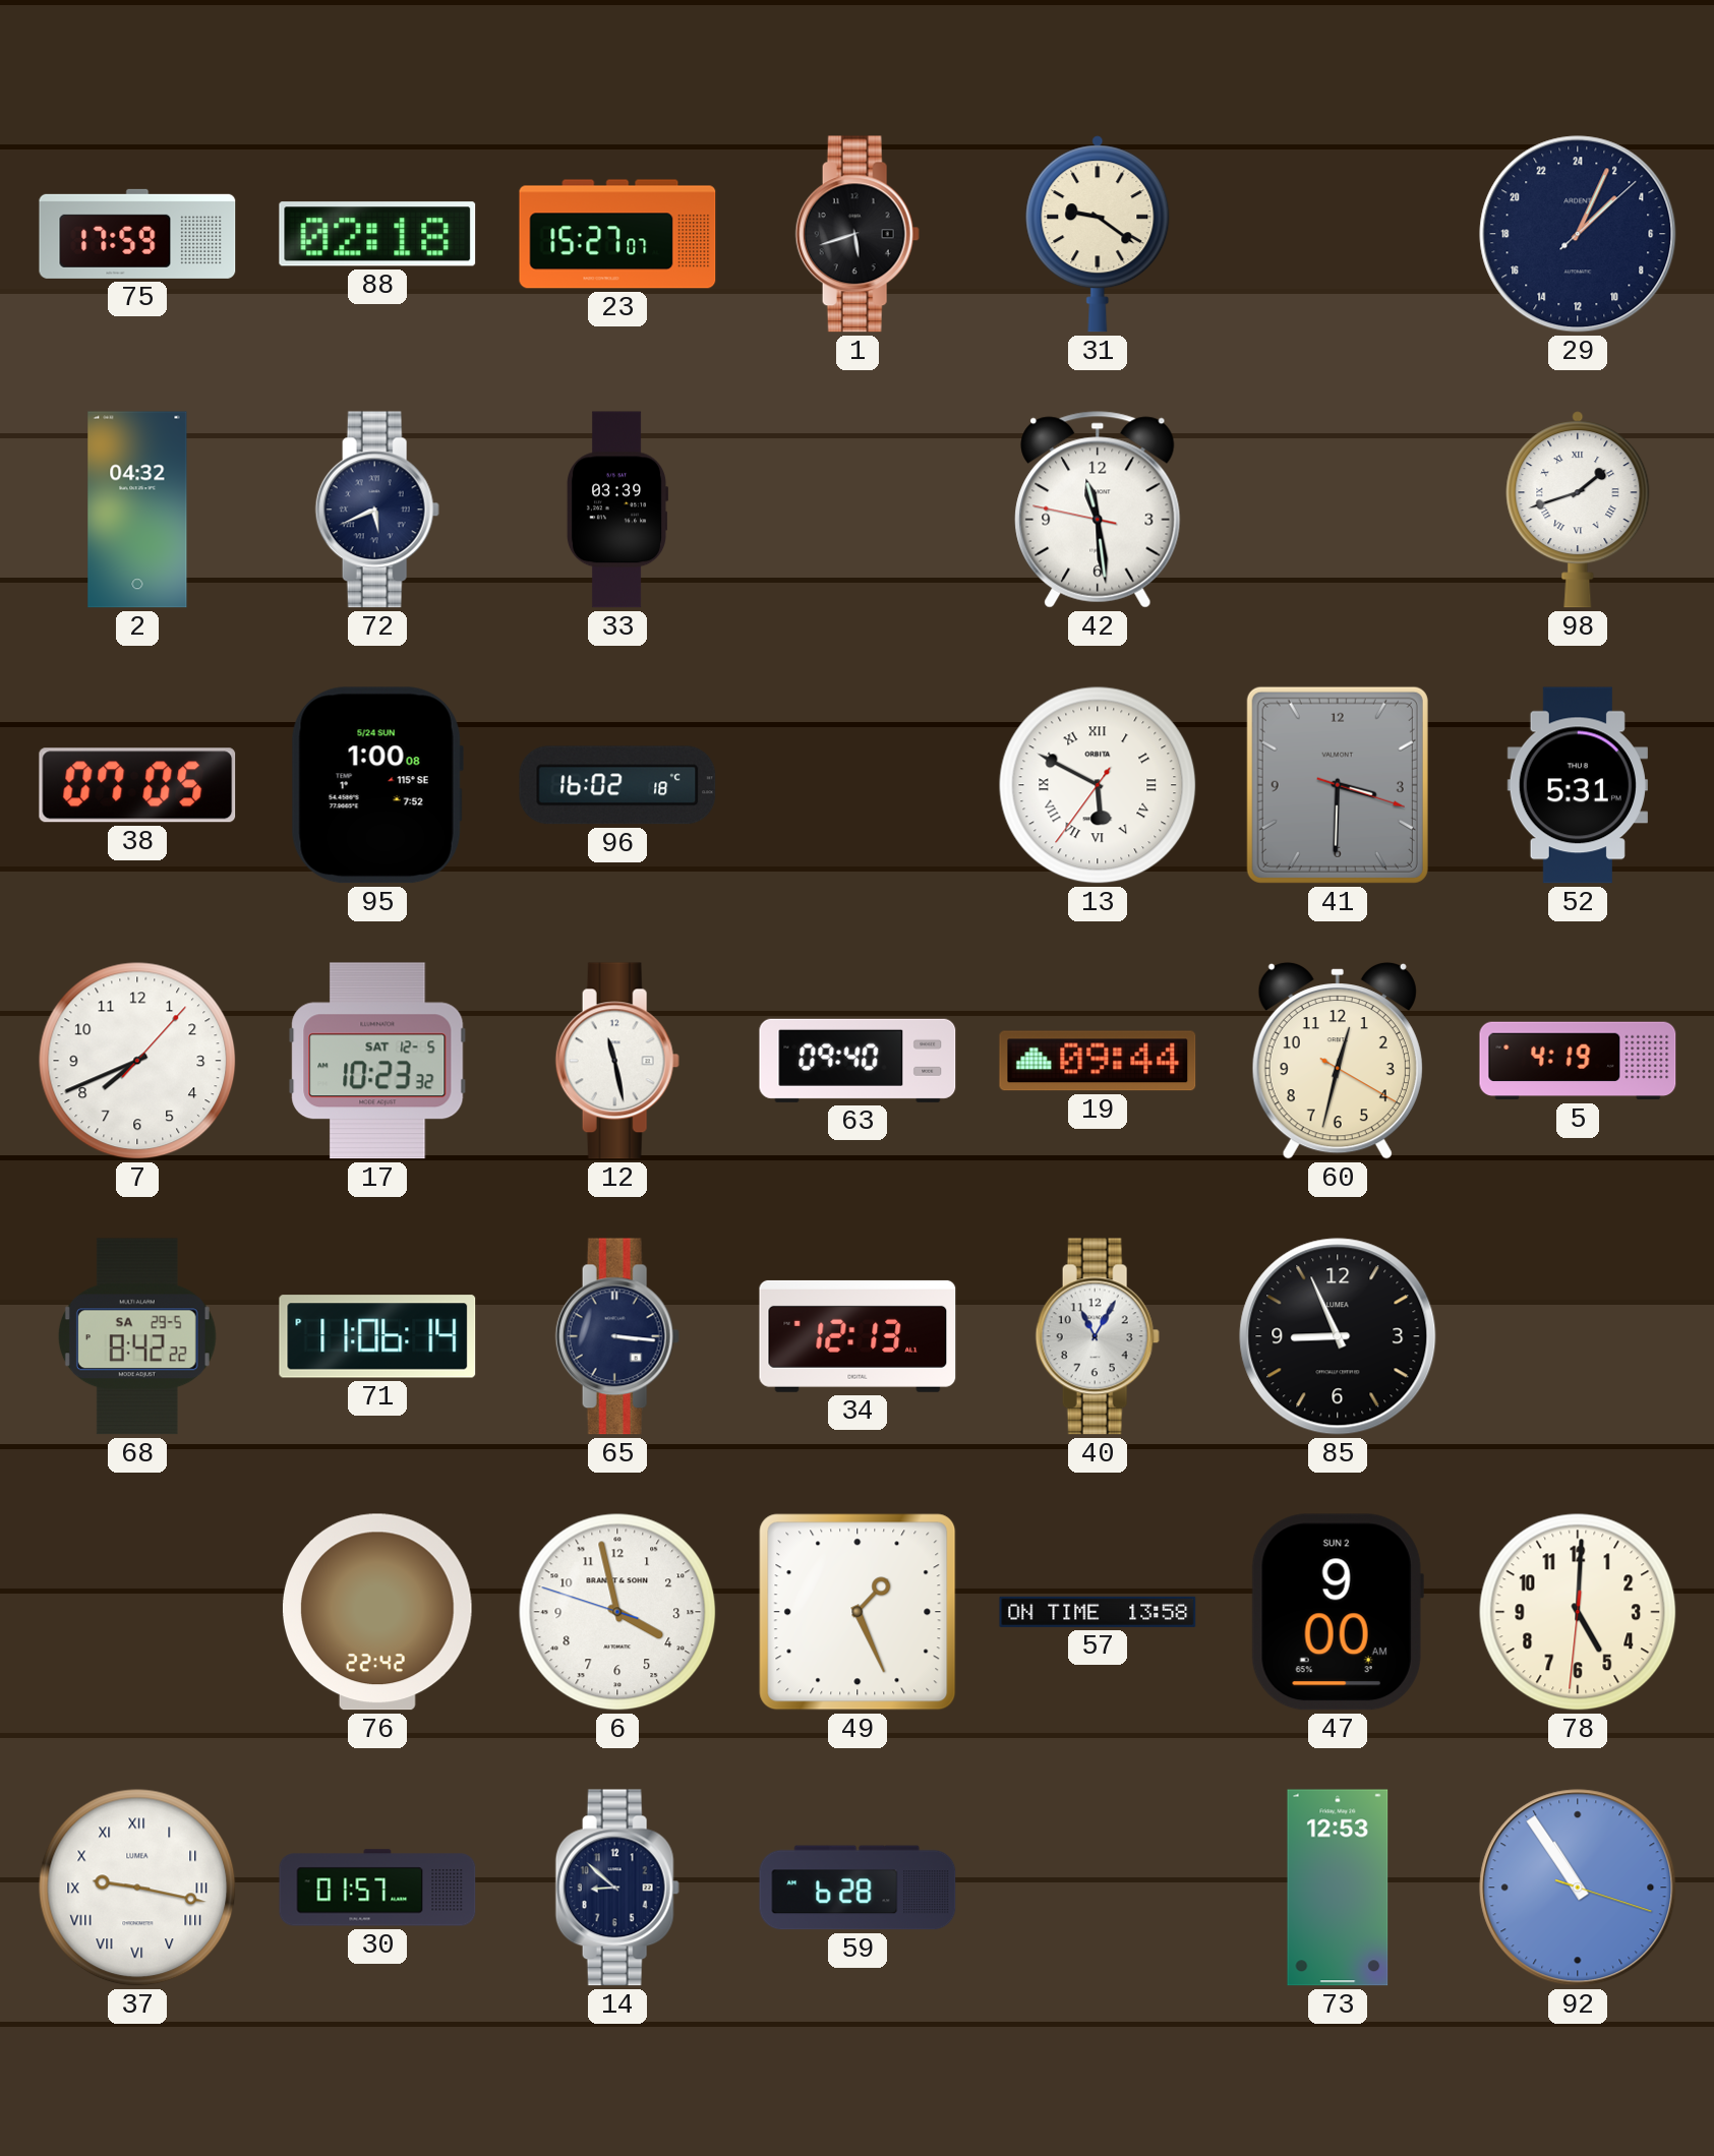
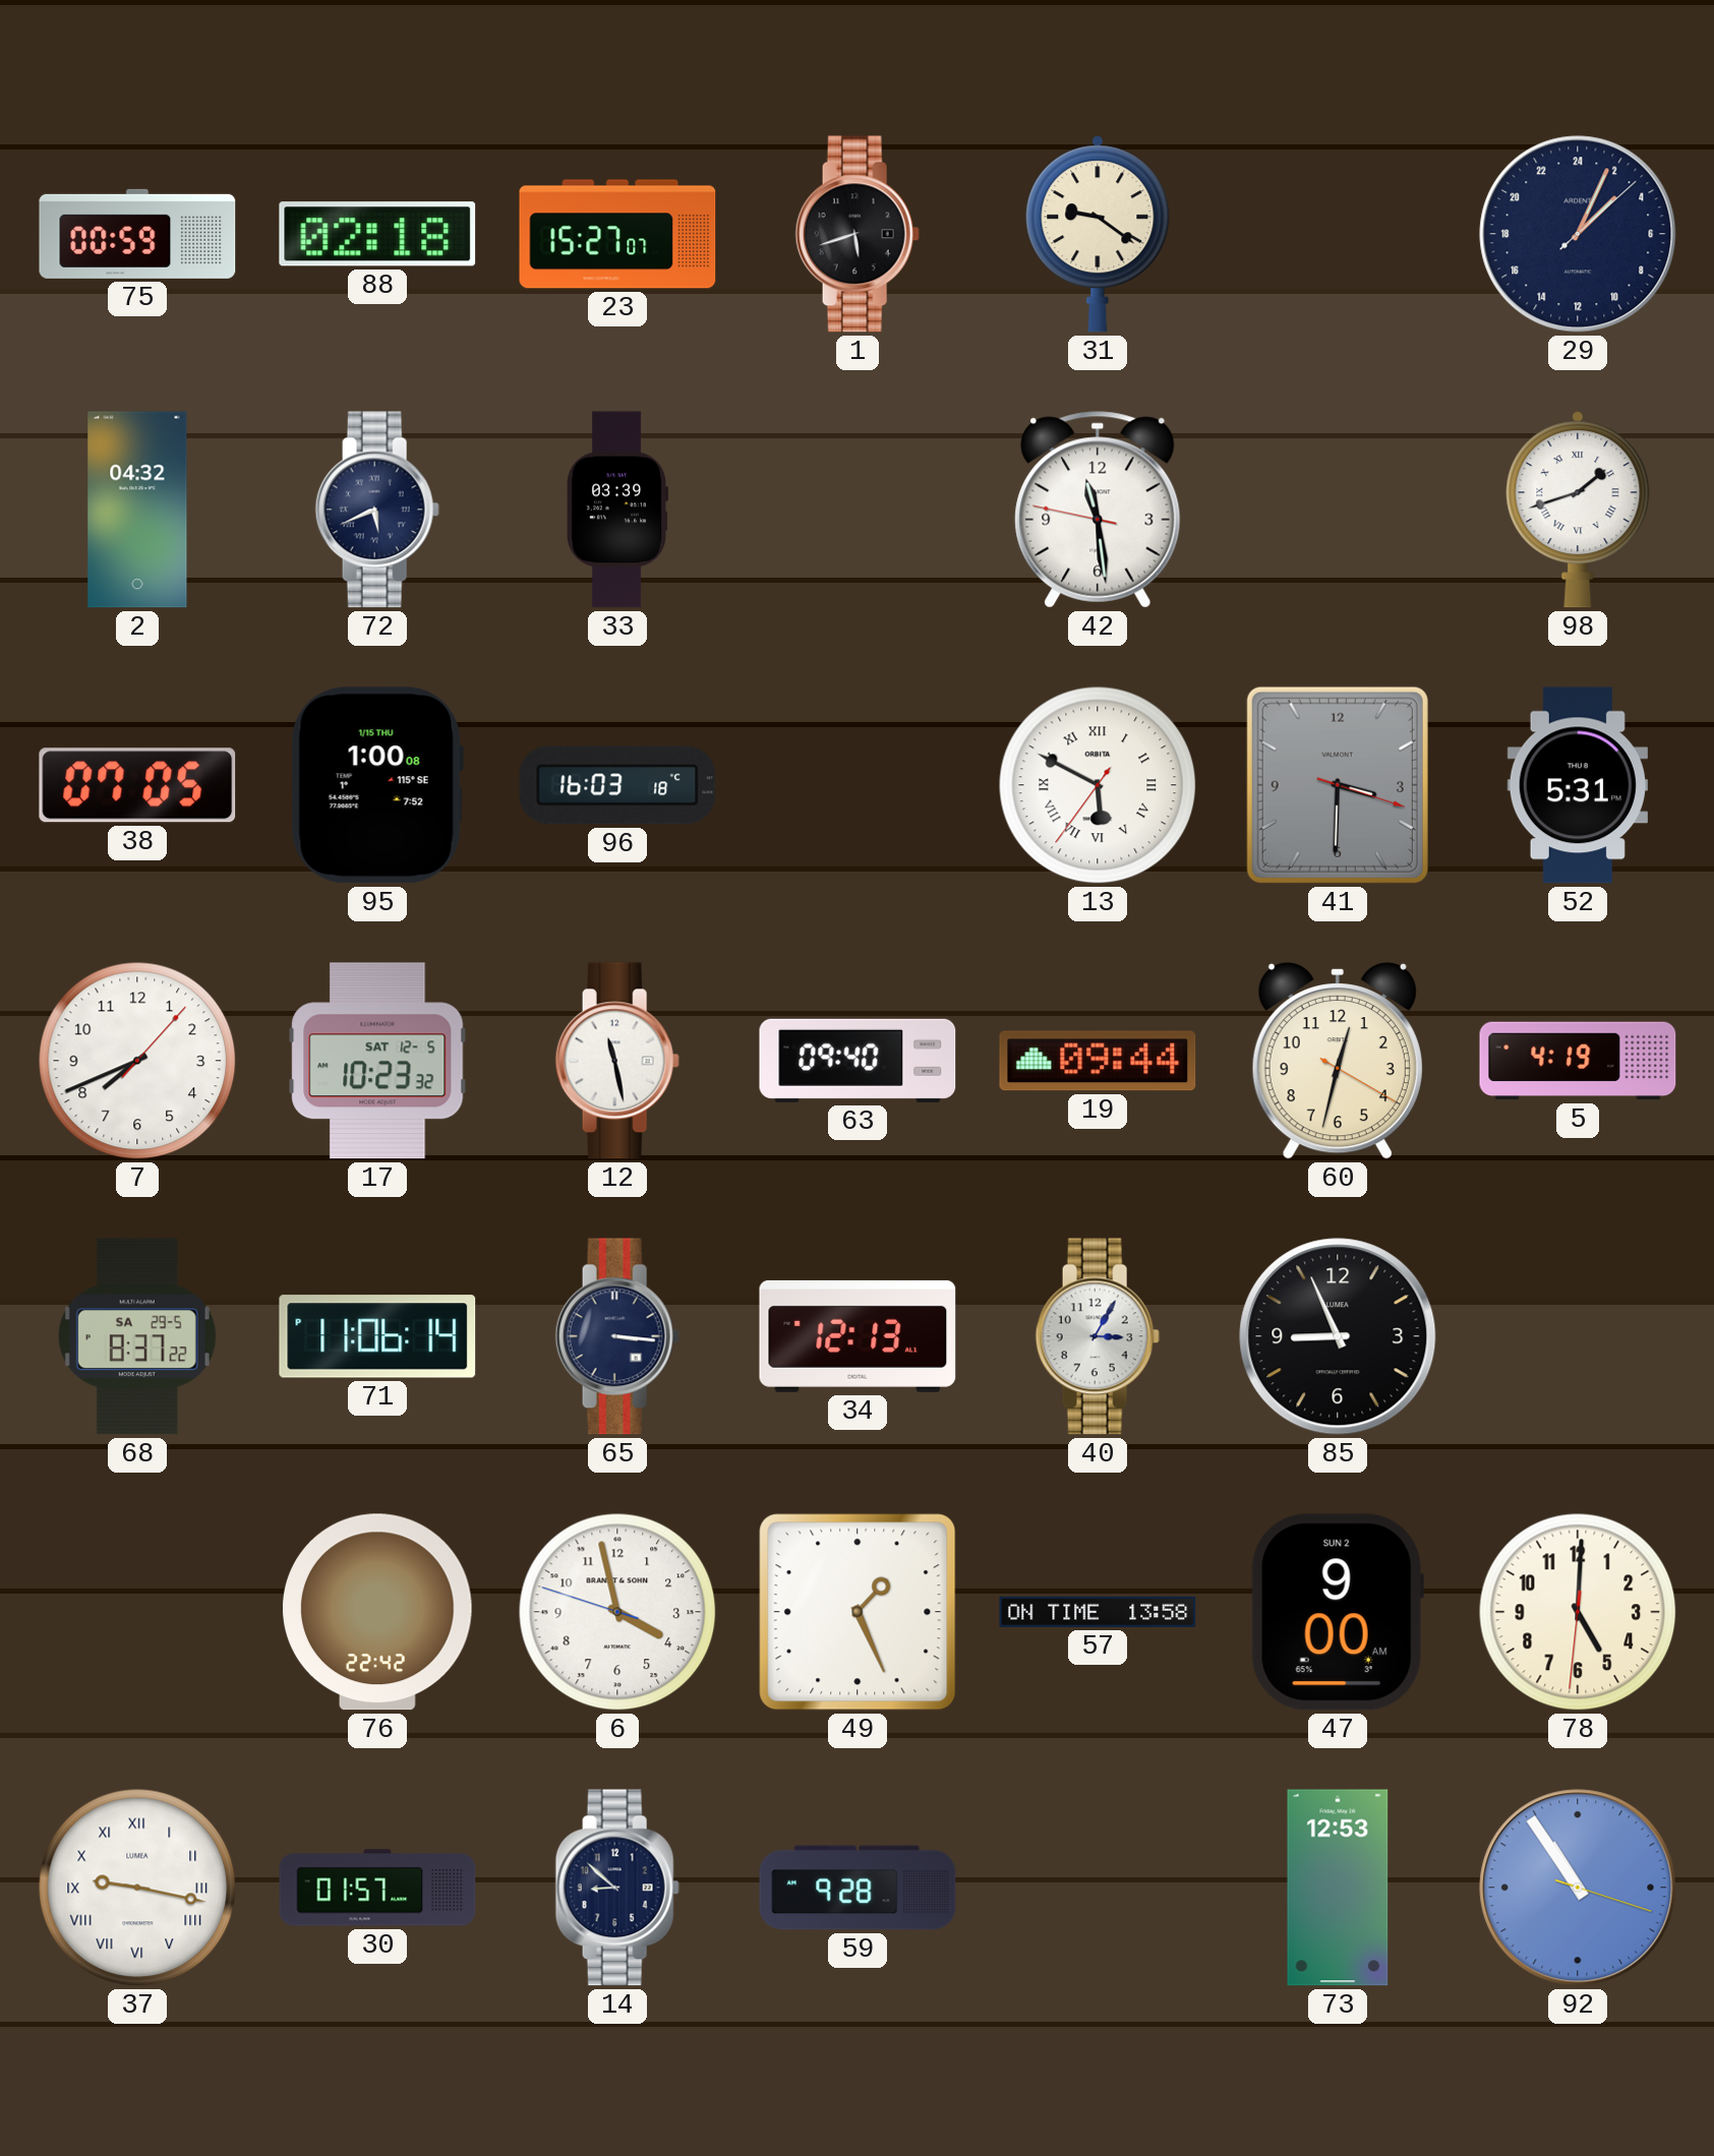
75: 17:59 -> 00:59 (137, 234)
95 date: 5/24 SUN -> 1/15 THU (377, 785)
96: 16:02 -> 16:03 (617, 785)
68: 8:42 -> 8:37 (137, 1336)
40: 11:05 -> 3:05 (1098, 1336)
59: 6:28 -> 9:28 (858, 1888)
